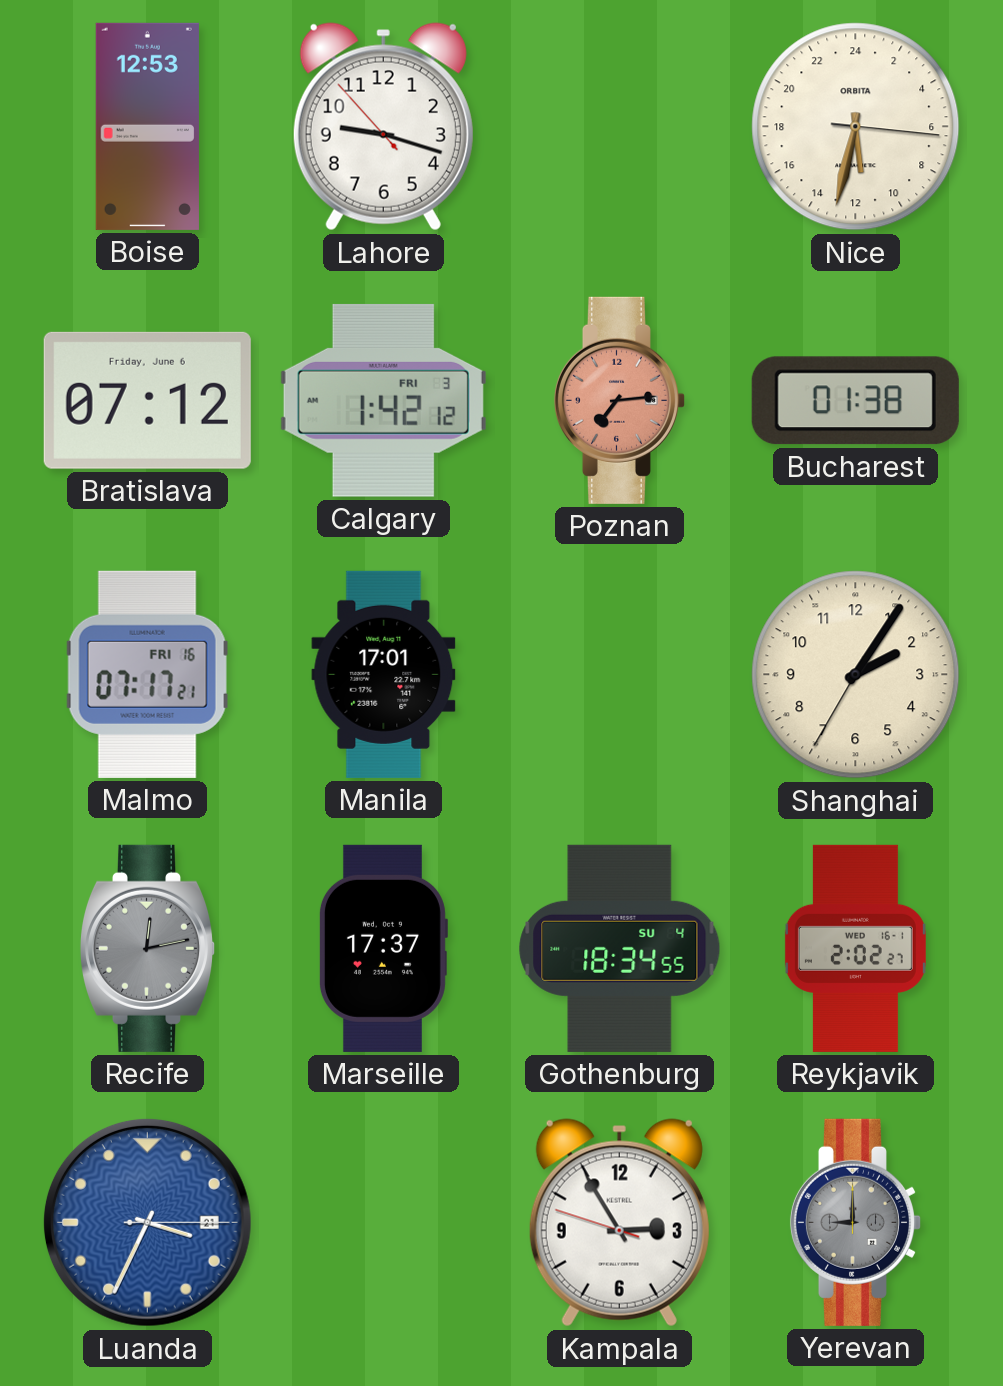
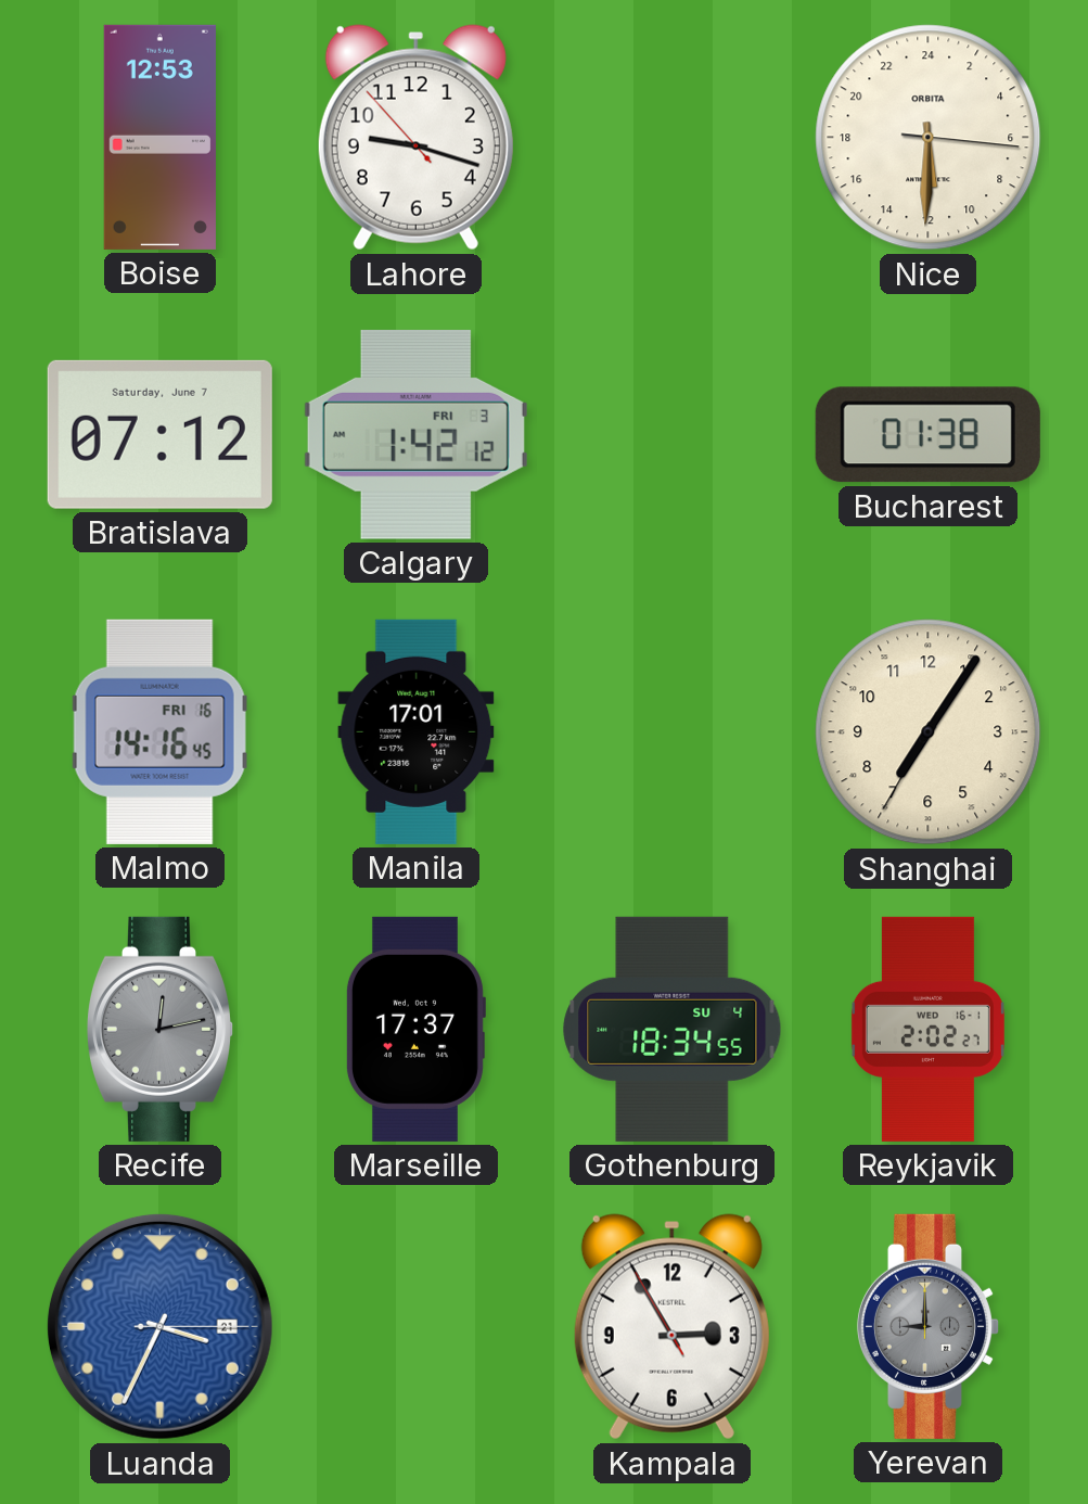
Nice: 11:32 -> 11:30 (929, 138)
Bratislava date: Friday, June 6 -> Saturday, June 7 (159, 434)
Poznan: 7:14 -> none (619, 400)
Malmo: 07:17 -> 14:16 (161, 731)
Shanghai: 2:05 -> 7:05 (929, 732)
Kampala: 2:54:48 -> 2:54:55 (671, 1327)
